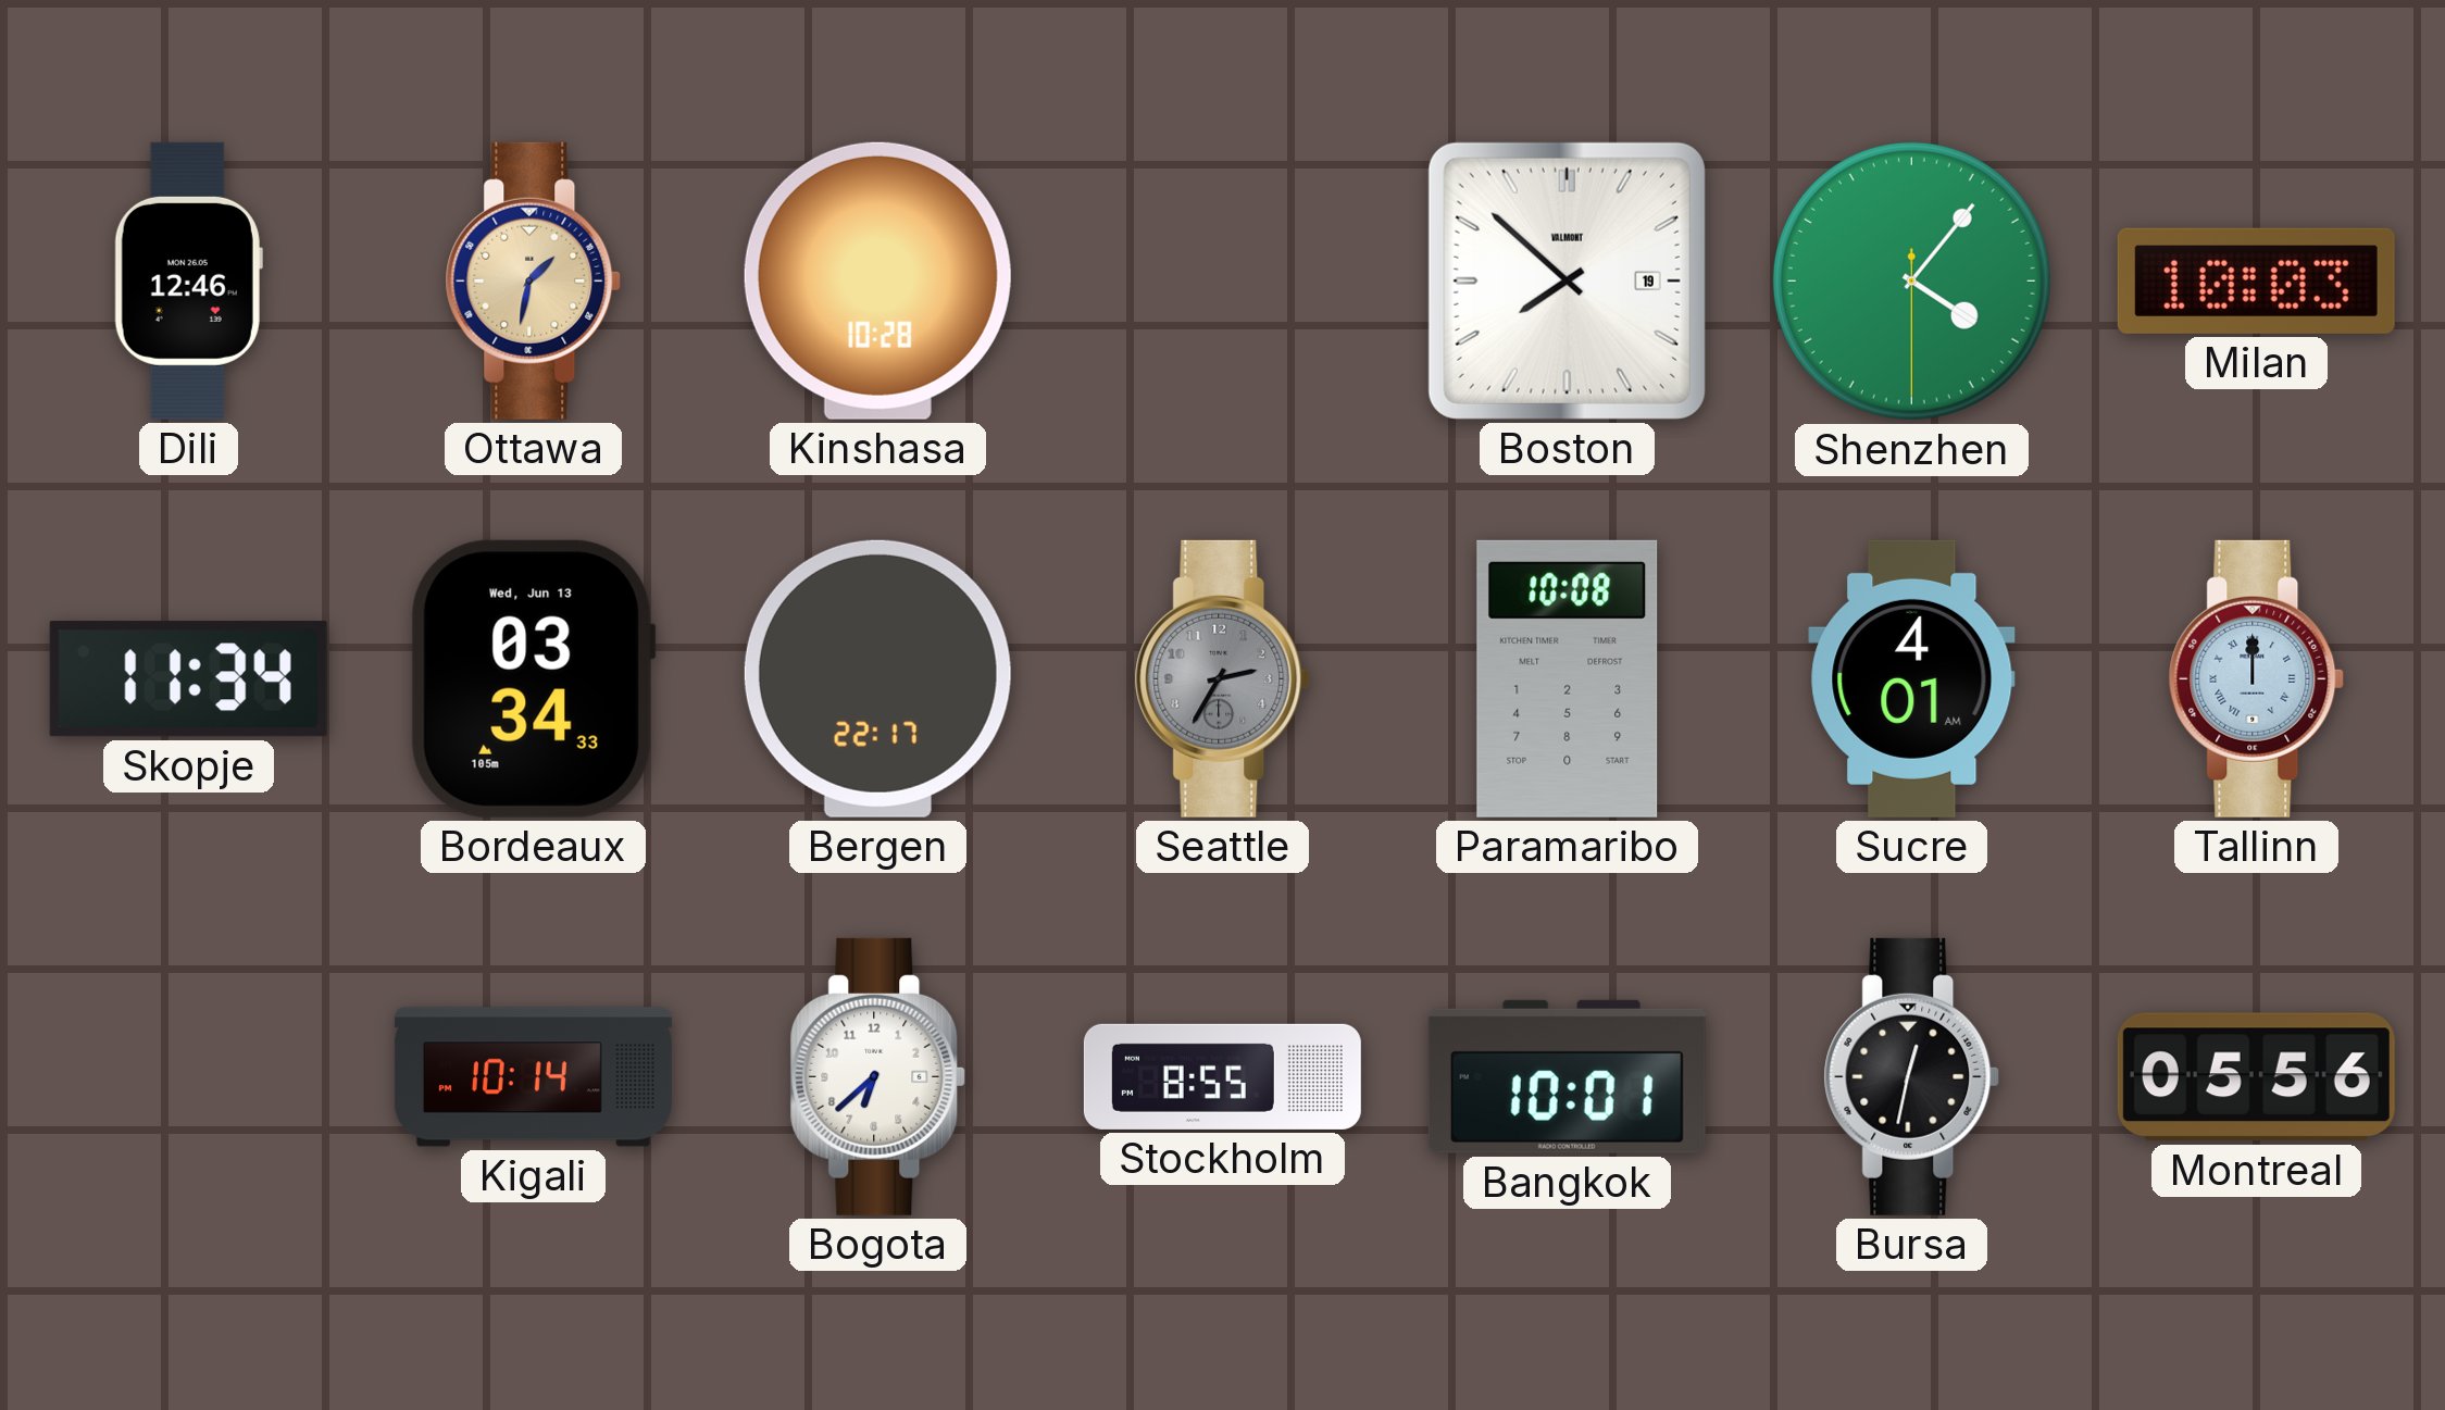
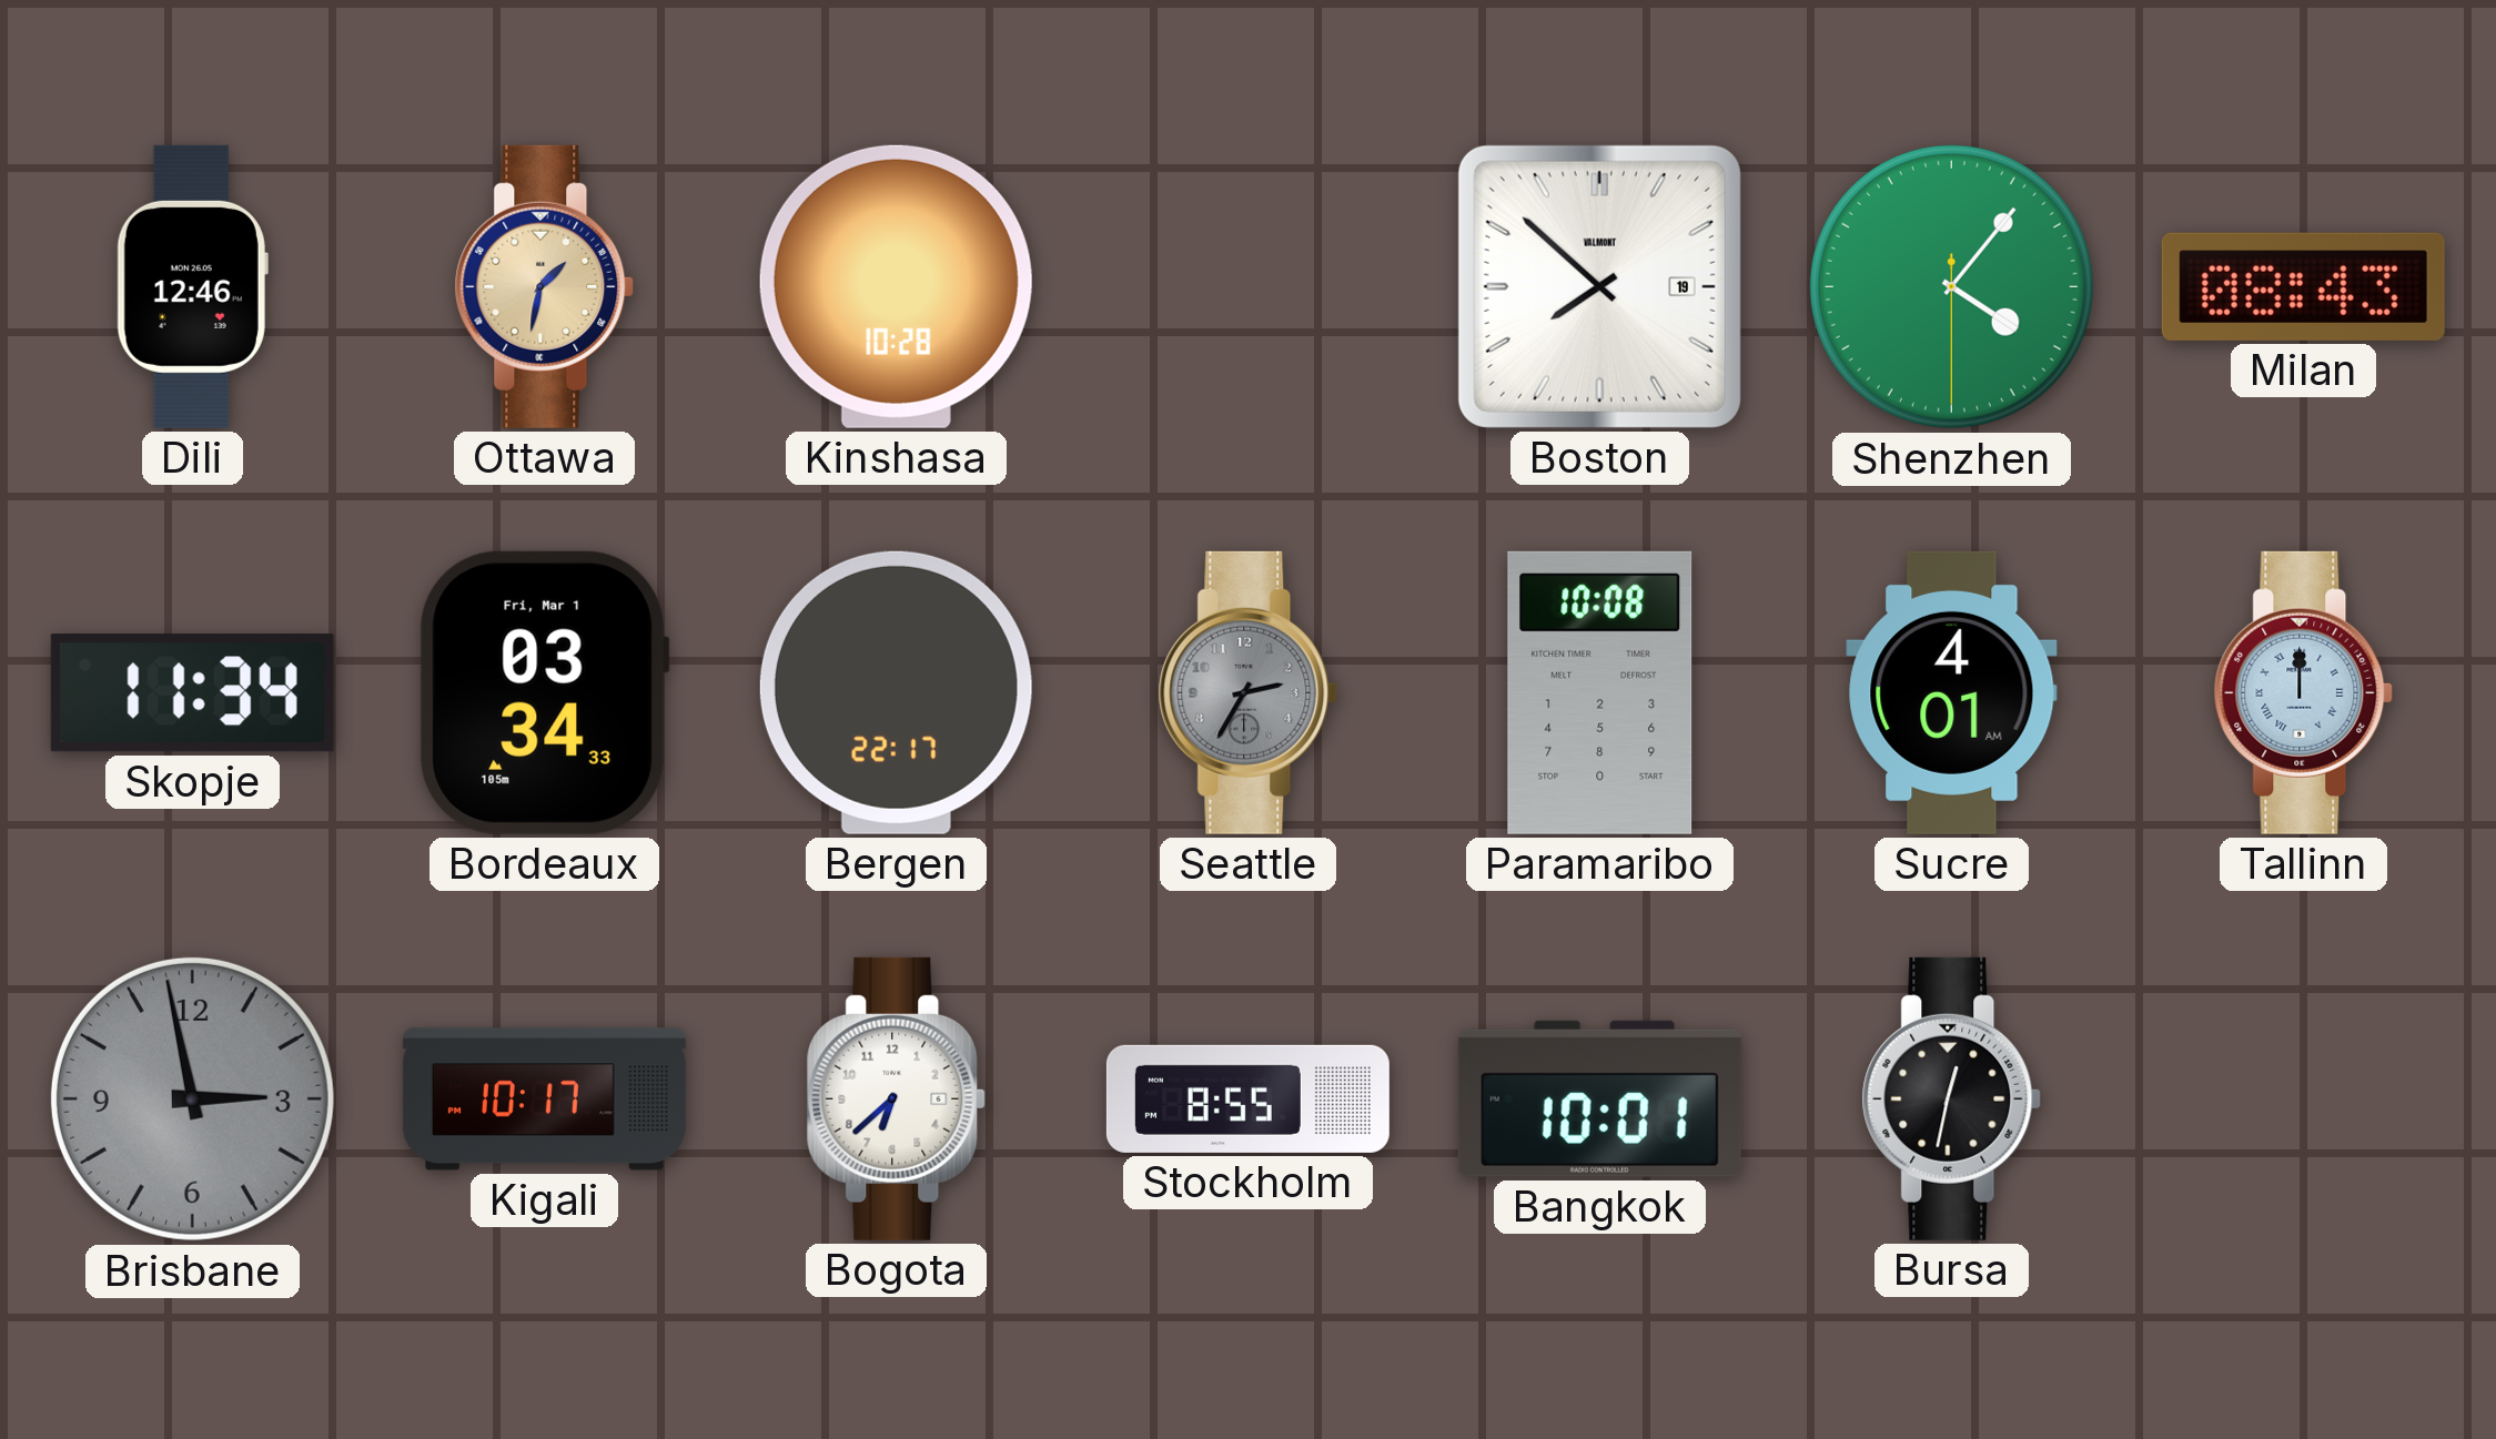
Milan: 10:03 -> 08:43 (2303, 286)
Bordeaux date: Wed, Jun 13 -> Fri, Mar 1 (544, 692)
Brisbane: none -> 2:58 (192, 1098)
Kigali: 10:14 -> 10:17 (544, 1099)
Montreal: 05:56 -> none (2256, 1077)
